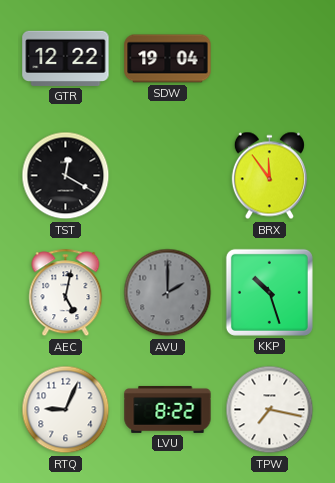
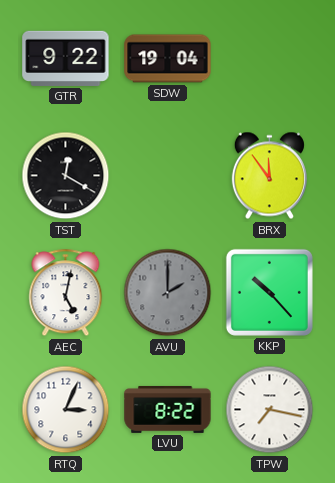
GTR: 12:22 -> 9:22 (66, 58)
KKP: 10:27 -> 10:23 (269, 292)
RTQ: 9:04 -> 3:04 (66, 410)
